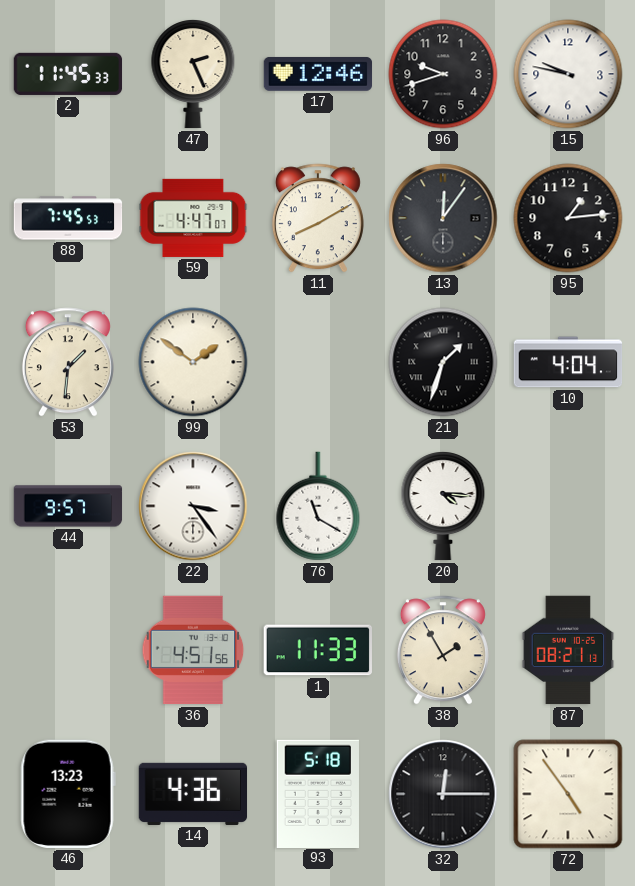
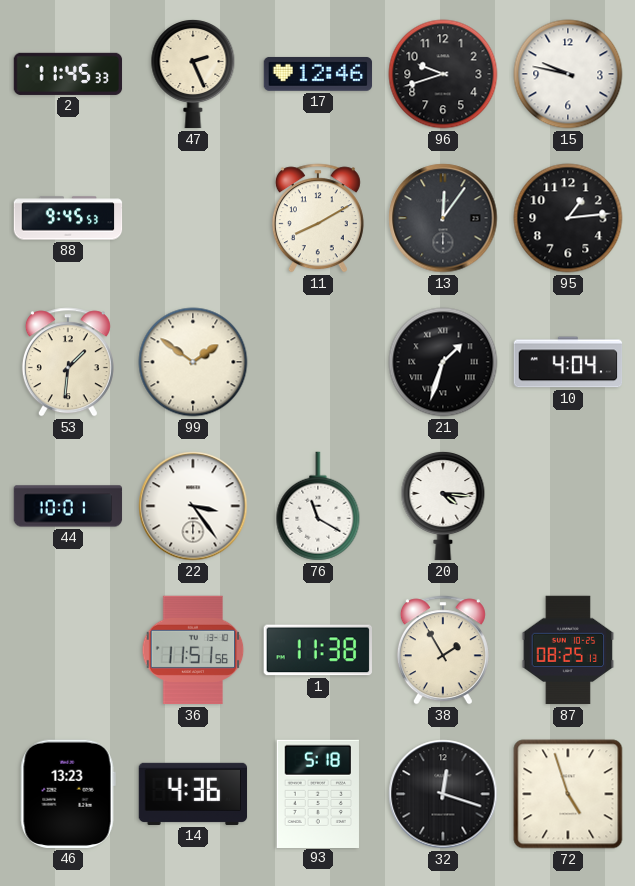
88: 7:45 -> 9:45 (68, 218)
59: 4:47 -> none (193, 218)
44: 9:57 -> 10:01 (68, 506)
36: 4:51 -> 11:51 (193, 650)
1: 11:33 -> 11:38 (318, 650)
87: 08:21 -> 08:25 (568, 650)
32: 12:15 -> 12:18 (443, 794)
72: 4:54 -> 4:57 (568, 794)
